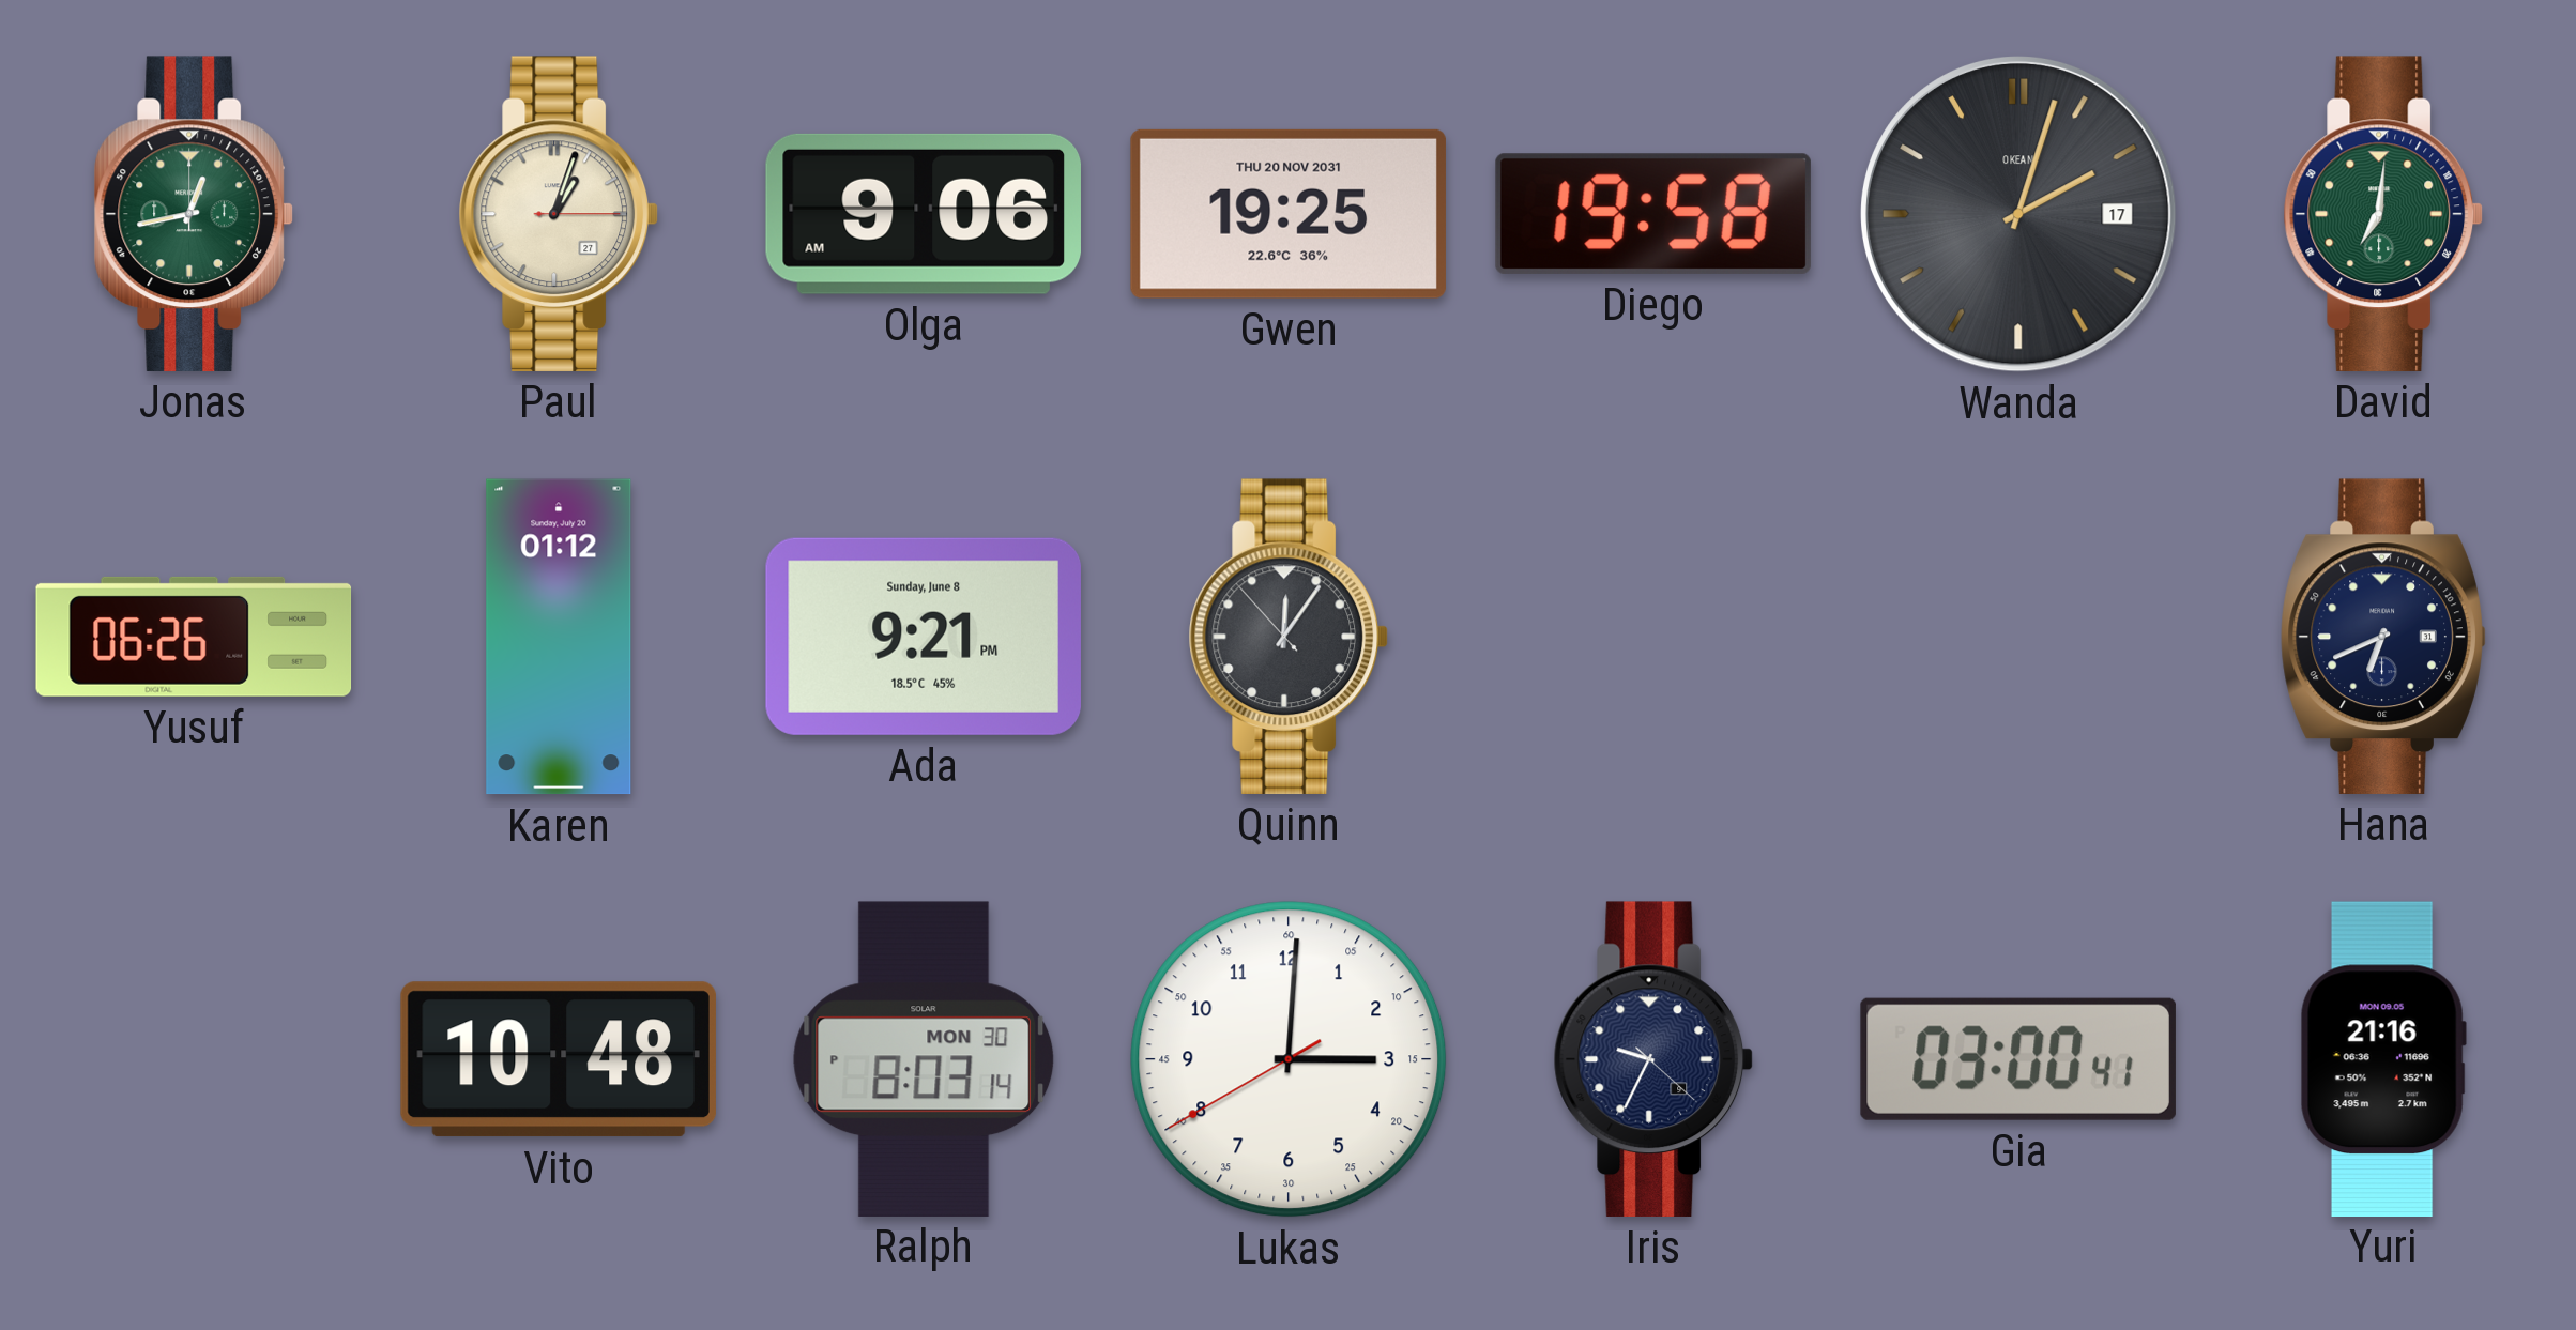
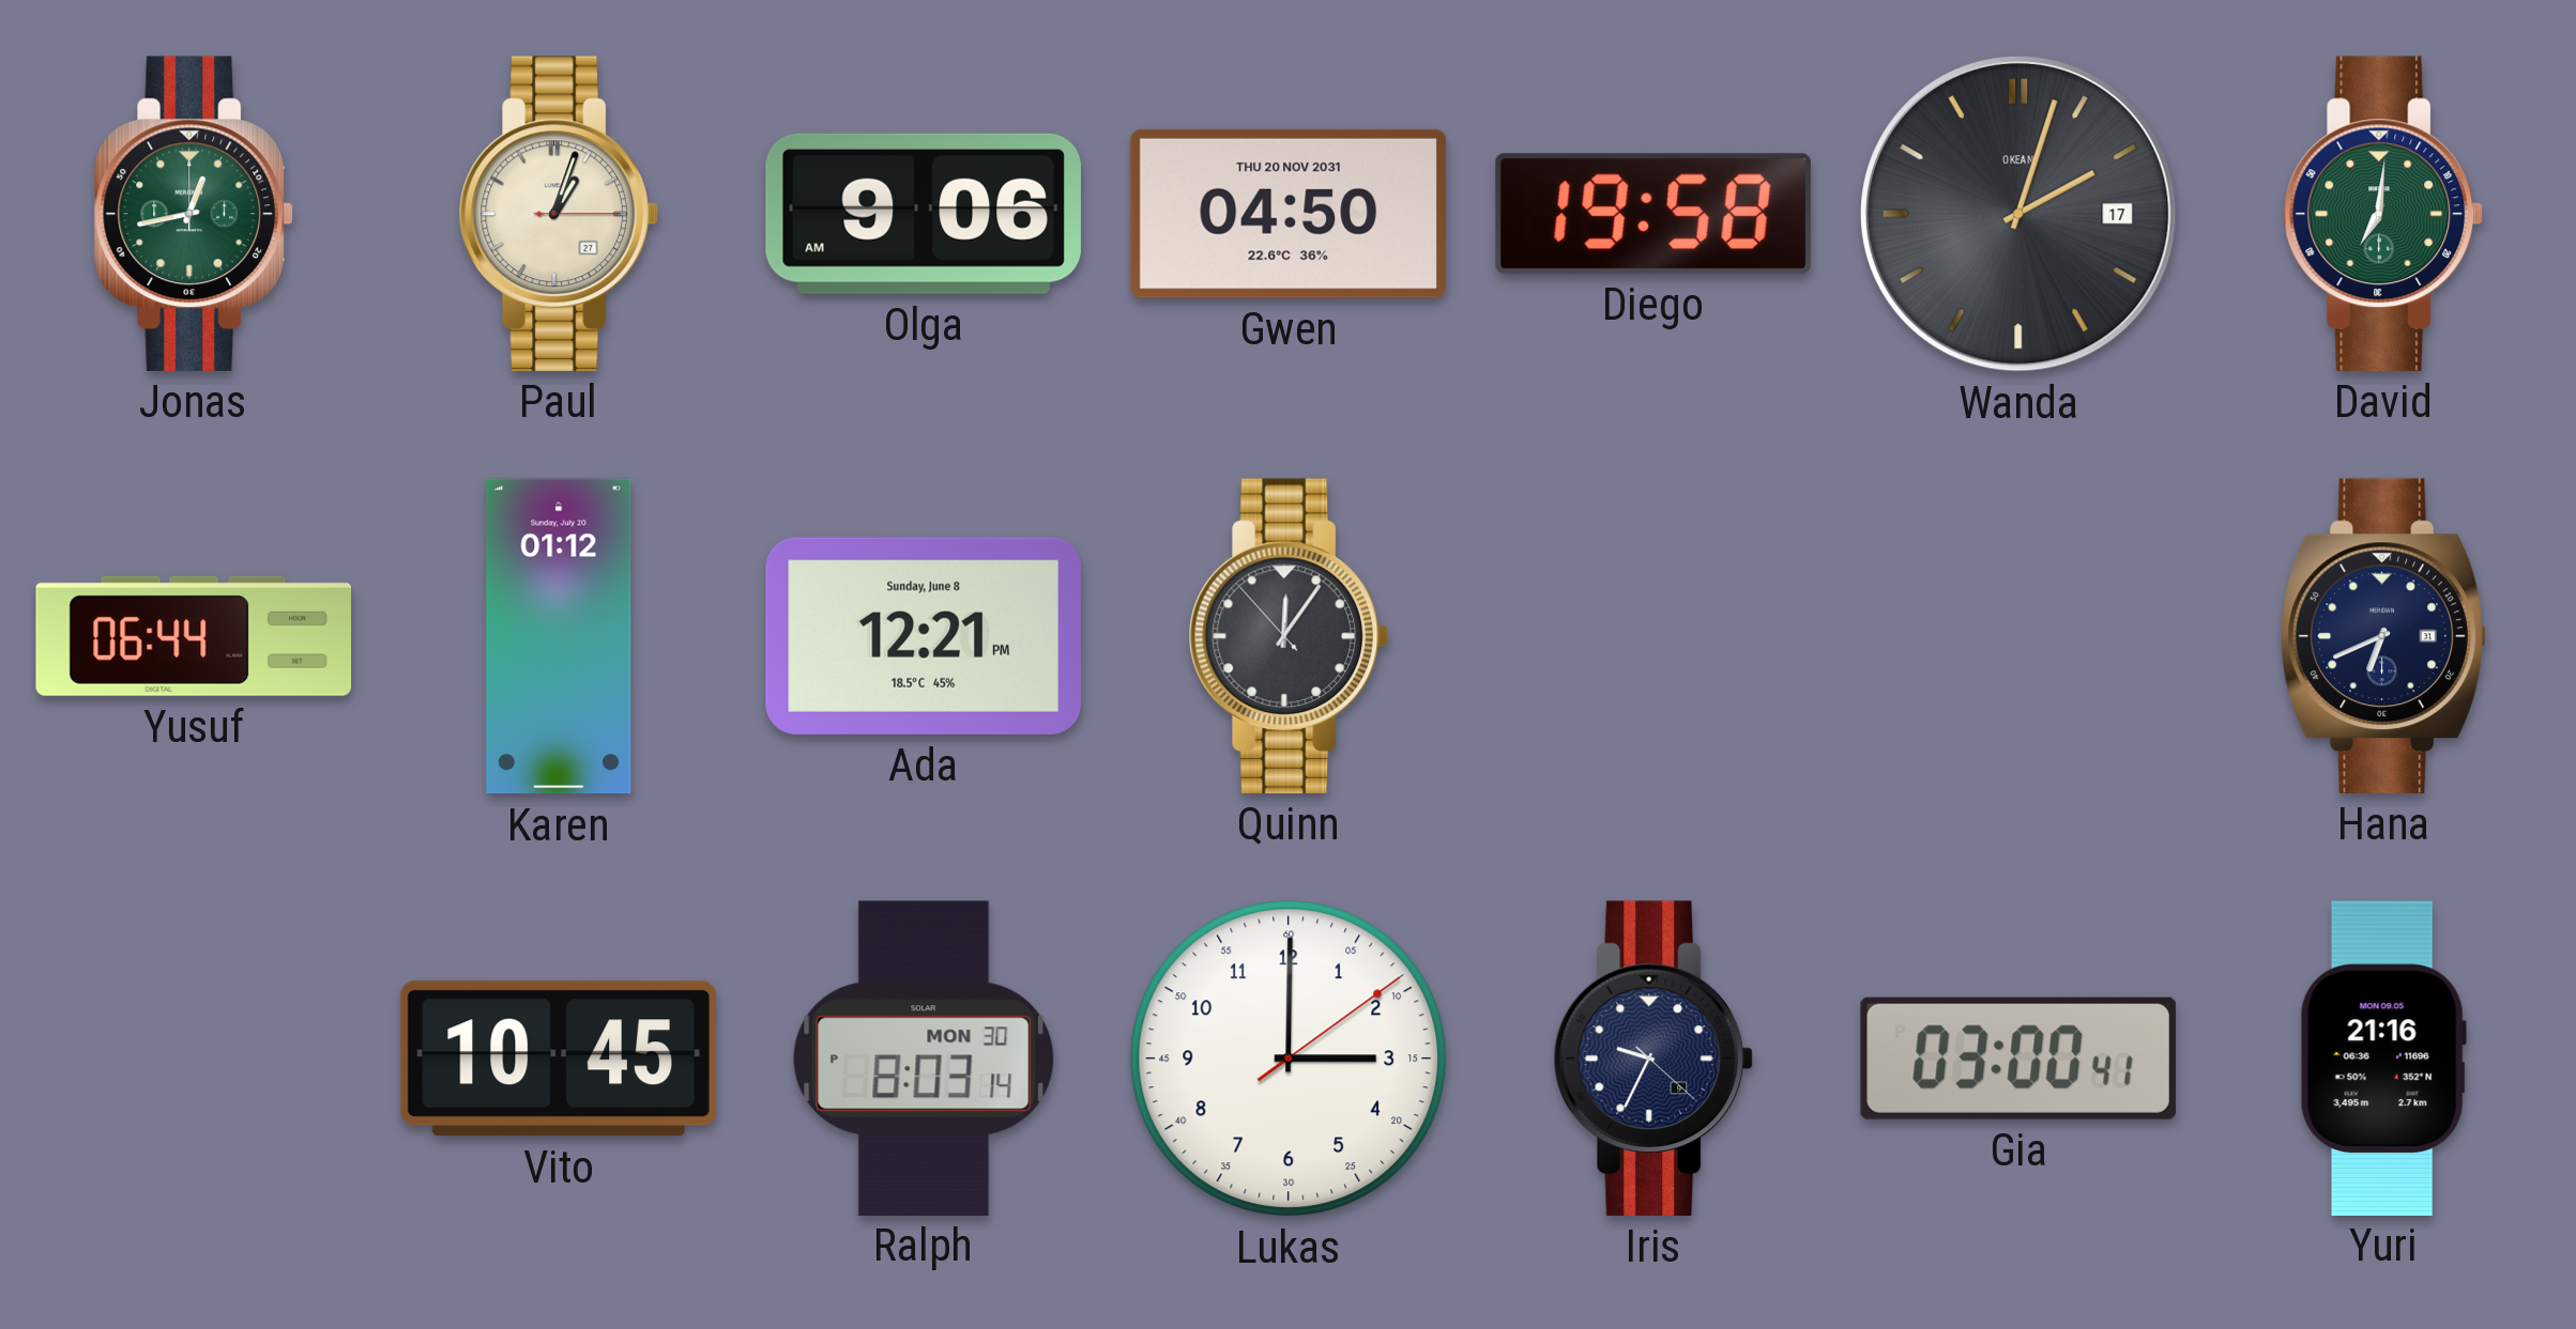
Gwen: 19:25 -> 04:50 (1289, 214)
Yusuf: 06:26 -> 06:44 (194, 636)
Ada: 9:21 -> 12:21 (924, 636)
Vito: 10:48 -> 10:45 (559, 1058)
Lukas: 3:00:40 -> 3:00:09 (1289, 1058)
